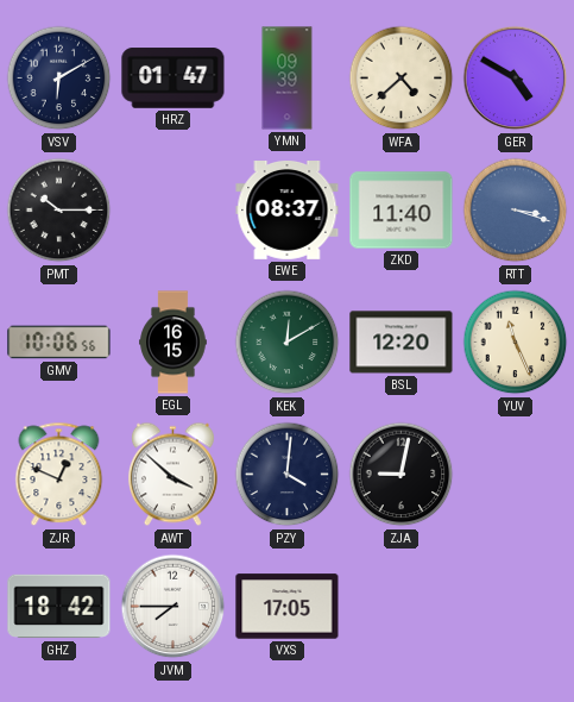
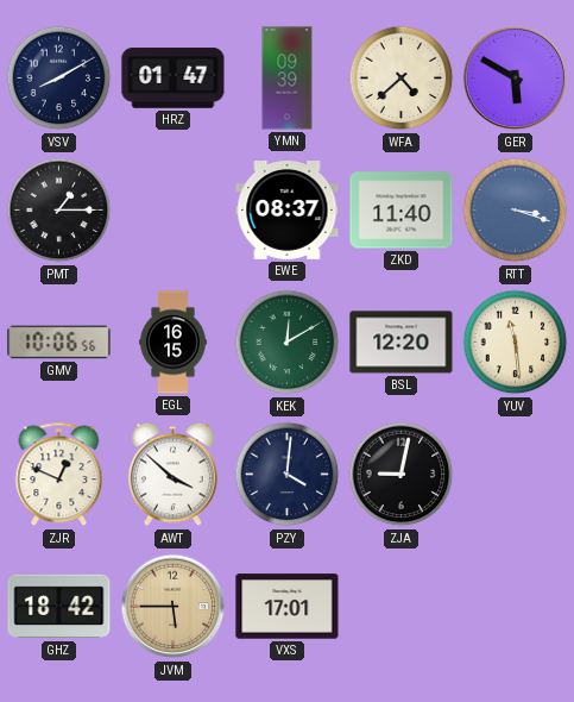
VSV: 6:10 -> 8:10 (59, 79)
GER: 4:50 -> 5:50 (516, 79)
PMT: 10:15 -> 1:15 (59, 211)
YUV: 11:26 -> 11:29 (516, 343)
JVM: 7:45 -> 5:45 (174, 607)
JVM dial: white -> champagne (174, 607)
VXS: 17:05 -> 17:01 (288, 607)
